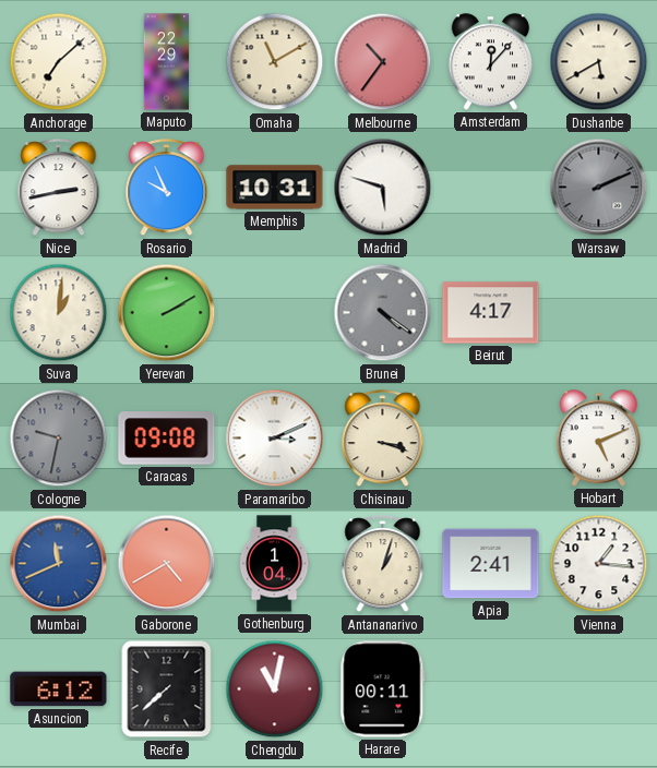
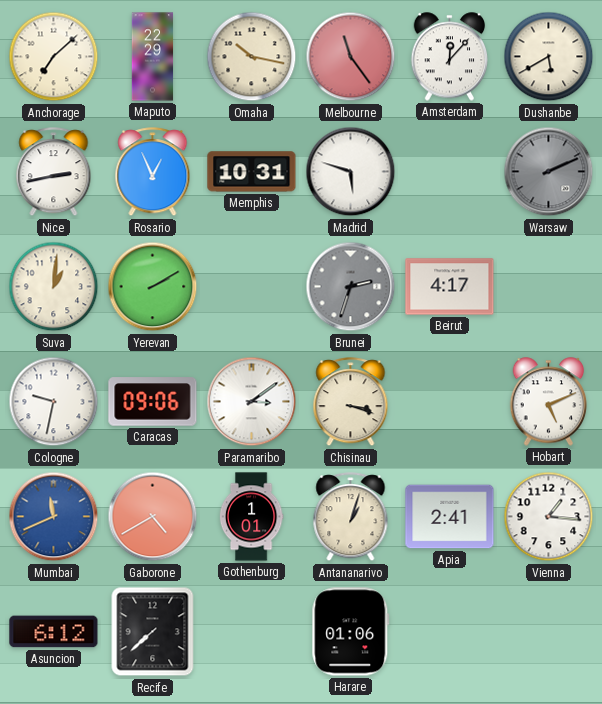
Omaha: 11:10 -> 10:17 (252, 57)
Melbourne: 10:36 -> 11:24 (351, 57)
Rosario: 9:56 -> 12:56 (153, 172)
Brunei: 4:21 -> 2:33 (351, 287)
Cologne dial: grey -> white (54, 402)
Caracas: 09:08 -> 09:06 (153, 402)
Paramaribo: 3:11 -> 3:09 (252, 402)
Gothenburg: 1:04 -> 1:01 (251, 517)
Chengdu: 11:02 -> none (275, 689)
Harare: 00:11 -> 01:06 (351, 632)
